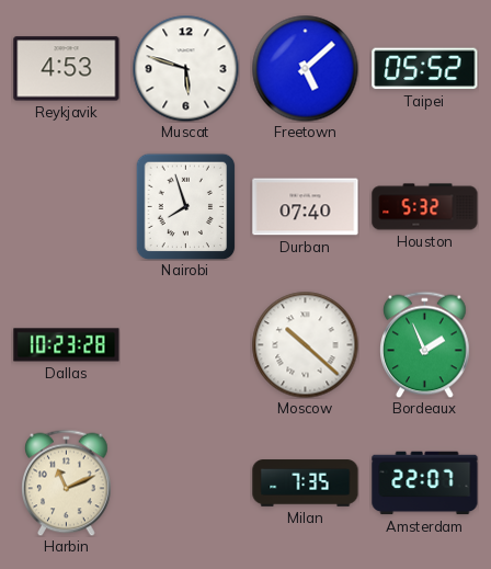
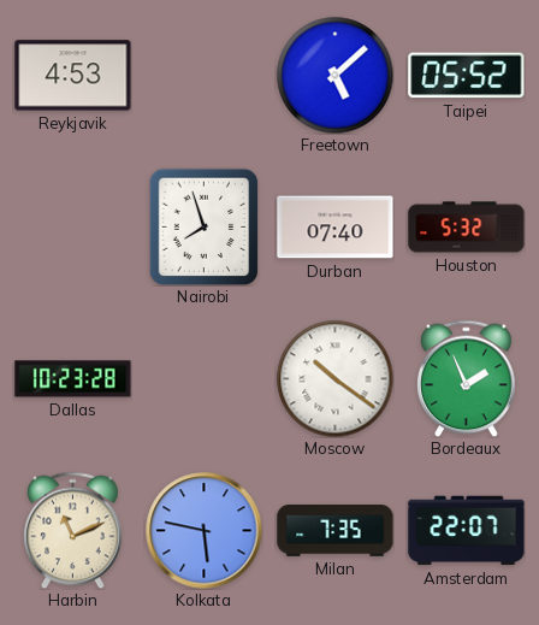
Muscat: 5:48 -> none (185, 68)
Moscow: 10:22 -> 10:21 (334, 378)
Kolkata: none -> 5:47 (205, 531)
